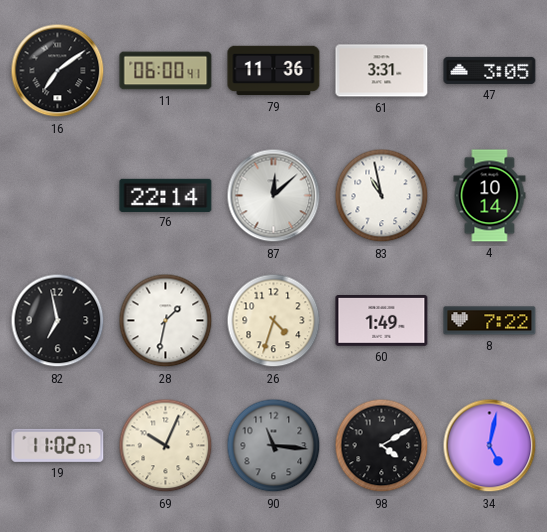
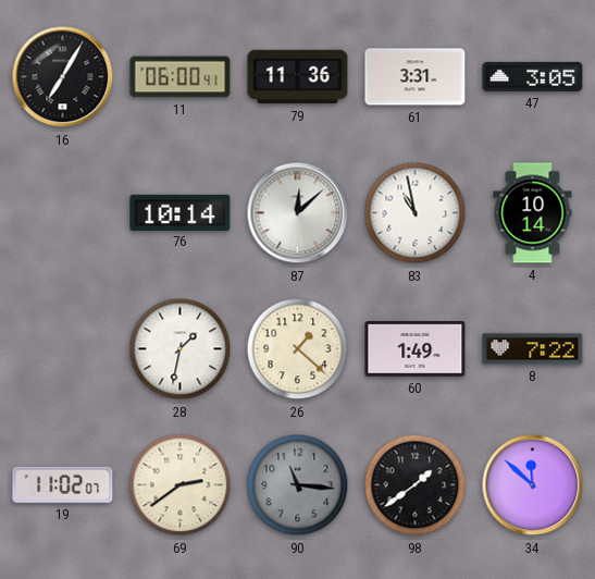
16: 7:09 -> 7:05 (63, 77)
76: 22:14 -> 10:14 (181, 212)
82: 6:58 -> none (58, 321)
26: 4:33 -> 1:22 (298, 349)
69: 10:04 -> 2:39 (181, 485)
98: 4:10 -> 1:39 (416, 485)
34: 5:02 -> 11:52 (533, 485)
